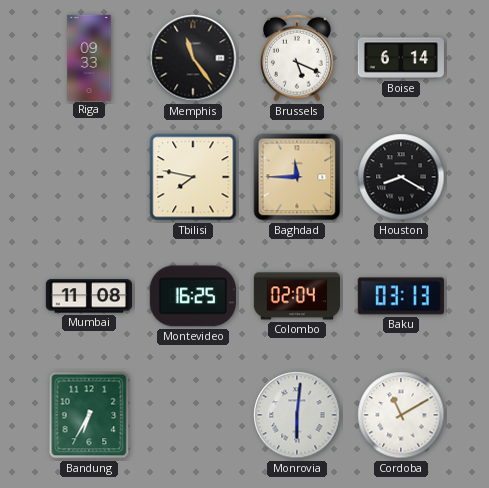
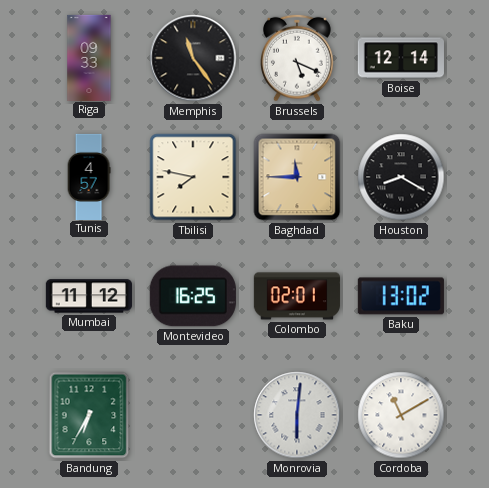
Boise: 6:14 -> 12:14 (401, 58)
Tunis: none -> 4:57 (89, 176)
Mumbai: 11:08 -> 11:12 (89, 296)
Colombo: 02:04 -> 02:01 (297, 296)
Baku: 03:13 -> 13:02 (401, 296)
